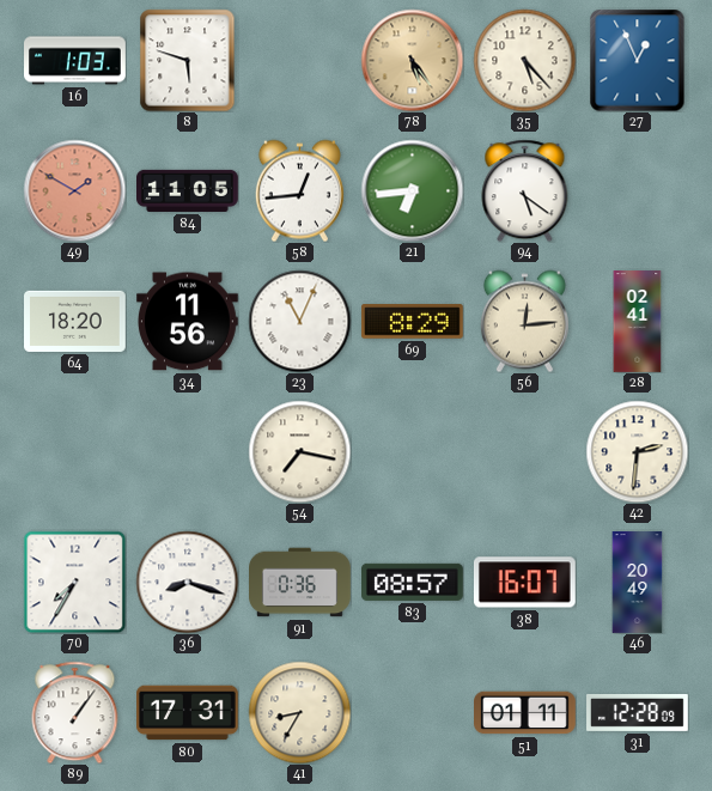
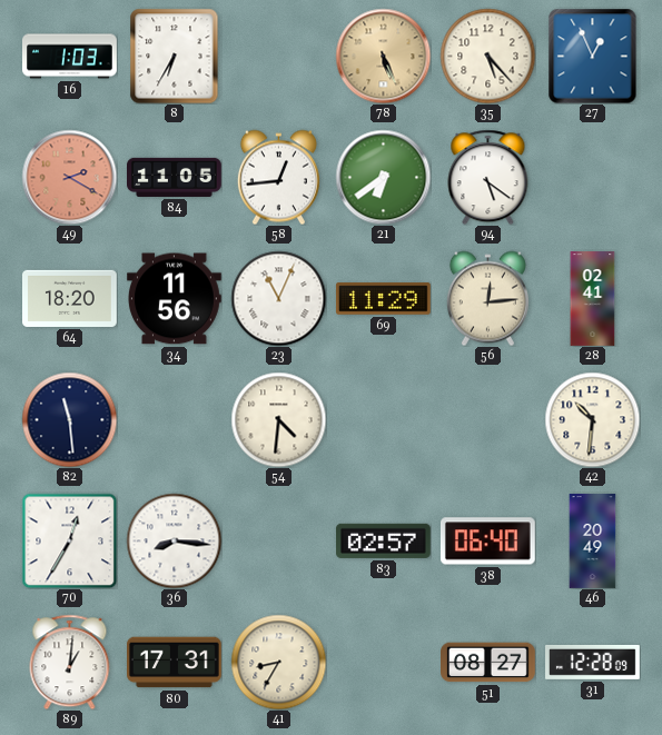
8: 5:48 -> 6:35 (175, 56)
78: 5:24 -> 5:26 (383, 56)
49: 1:50 -> 2:20 (69, 177)
21: 6:44 -> 6:39 (383, 177)
69: 8:29 -> 11:29 (383, 299)
82: none -> 11:29 (69, 419)
54: 7:17 -> 4:31 (278, 419)
42: 2:31 -> 10:31 (592, 419)
70: 7:35 -> 12:35 (69, 540)
36: 8:18 -> 8:16 (174, 540)
91: 0:36 -> none (300, 583)
83: 08:57 -> 02:57 (384, 540)
38: 16:07 -> 06:40 (487, 542)
89: 1:06 -> 1:01 (70, 662)
51: 01:11 -> 08:27 (488, 663)
